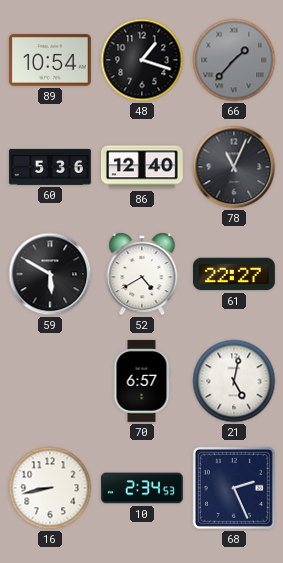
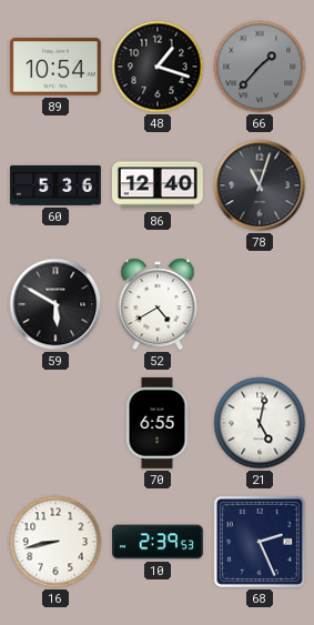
78: 11:04 -> 11:03 (260, 185)
61: 22:27 -> none (234, 274)
70: 6:57 -> 6:55 (158, 423)
10: 2:34 -> 2:39 (159, 542)
